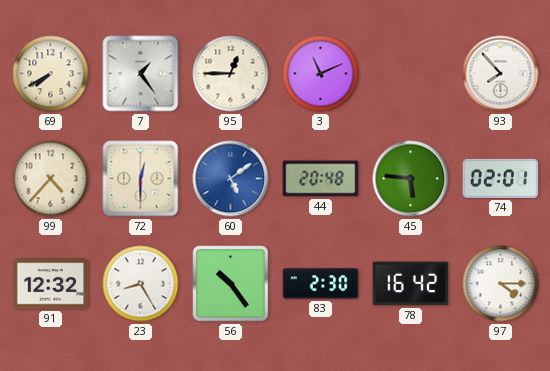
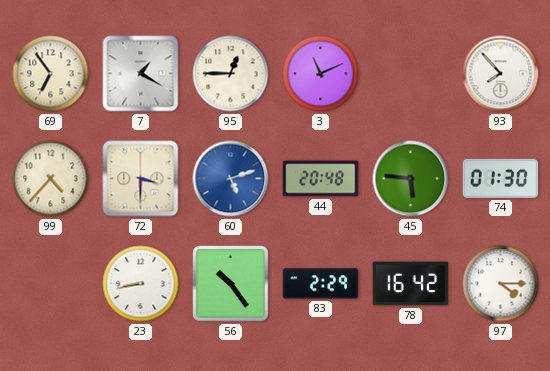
69: 7:40 -> 6:54 (51, 74)
7: 1:24 -> 1:20 (141, 74)
72: 12:30 -> 3:30 (141, 179)
60: 5:09 -> 5:12 (231, 179)
74: 02:01 -> 01:30 (501, 178)
91: 12:32 -> none (51, 284)
23: 8:25 -> 8:43 (141, 284)
83: 2:30 -> 2:29 (321, 284)
